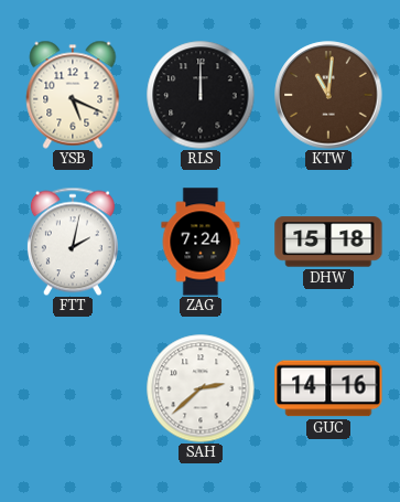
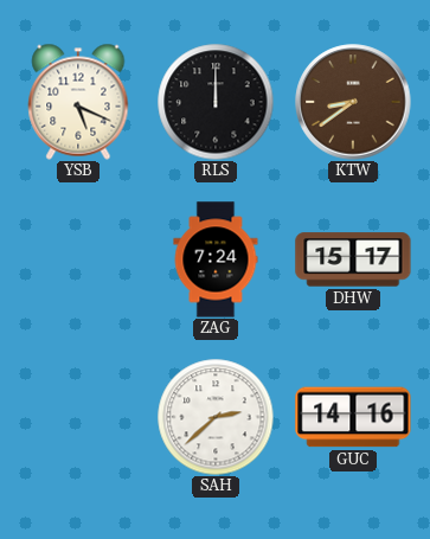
KTW: 11:01 -> 8:39 (353, 102)
FTT: 2:02 -> none (73, 242)
DHW: 15:18 -> 15:17 (353, 259)
